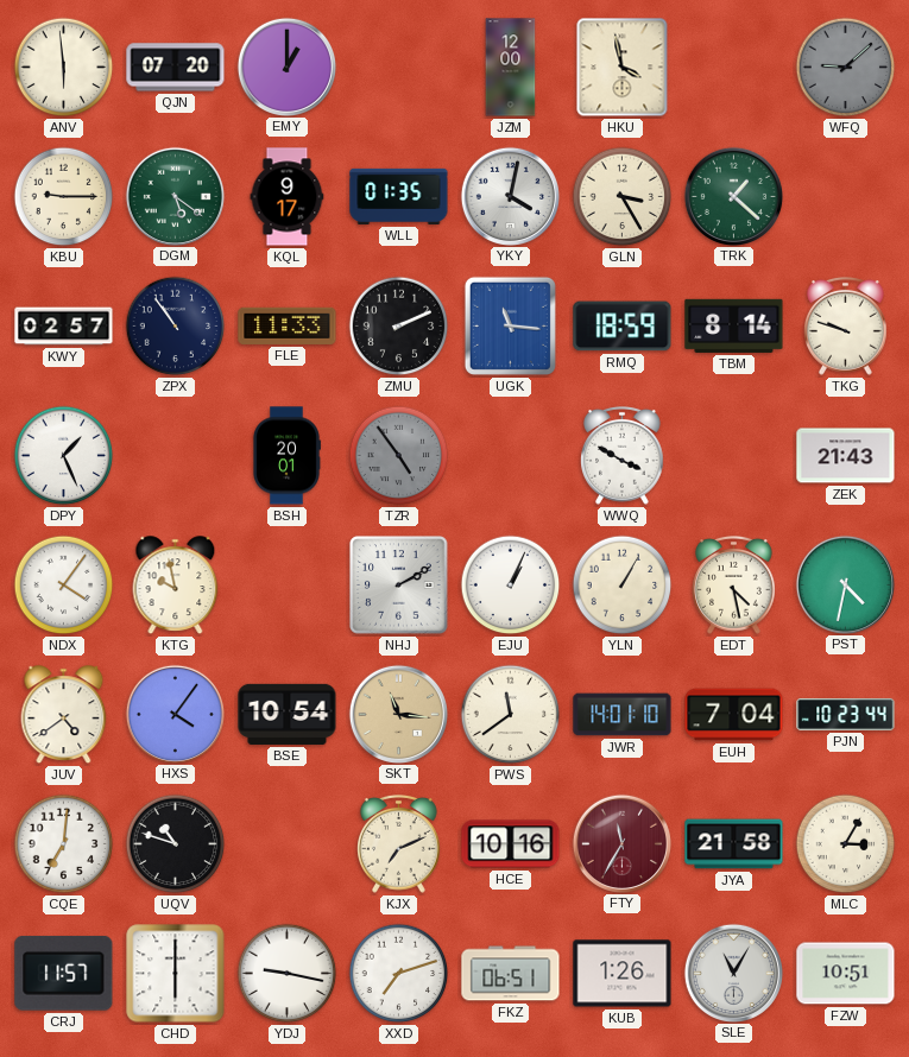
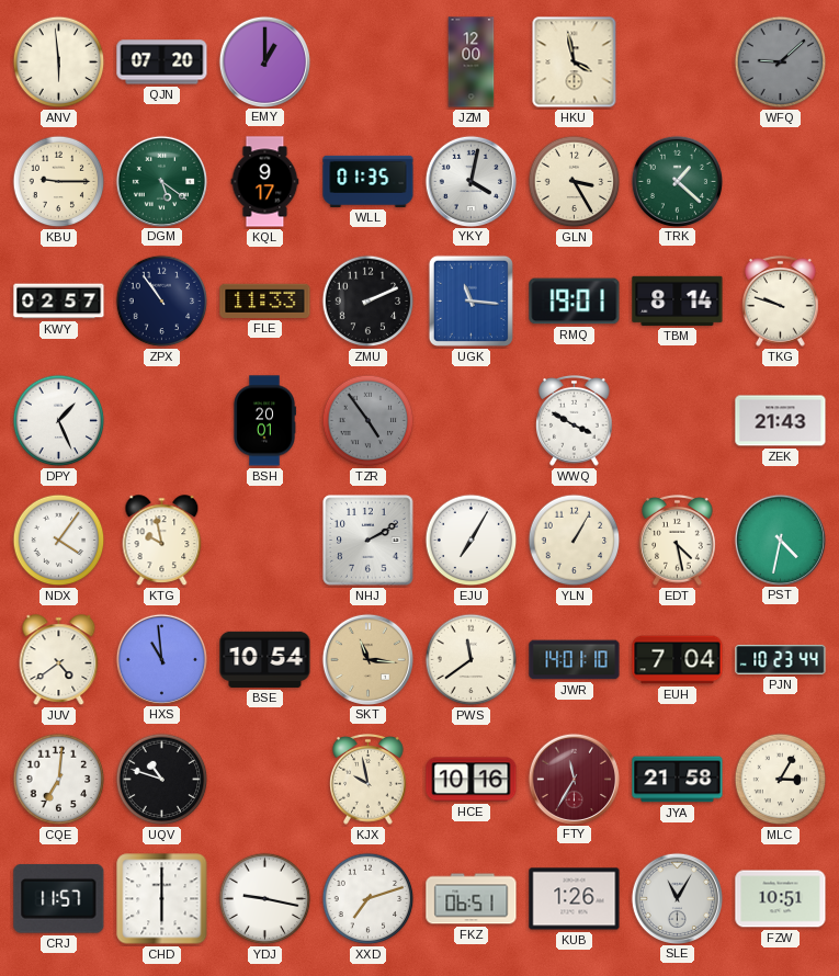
RMQ: 18:59 -> 19:01 (575, 302)
EJU: 1:04 -> 7:05 (472, 541)
HXS: 4:06 -> 10:59 (161, 659)
KJX: 7:11 -> 9:58 (369, 779)
